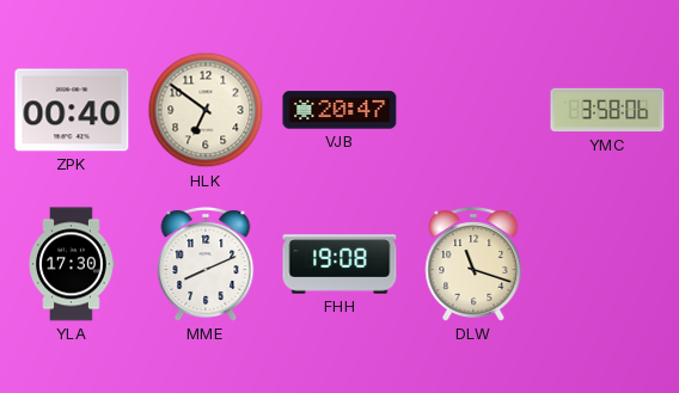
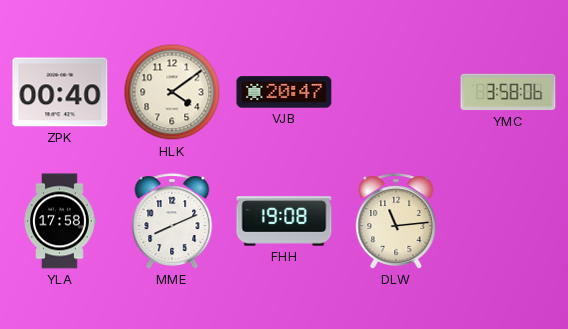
HLK: 6:51 -> 4:09 (172, 92)
YLA: 17:30 -> 17:58 (60, 221)
DLW: 11:18 -> 11:14 (396, 221)
